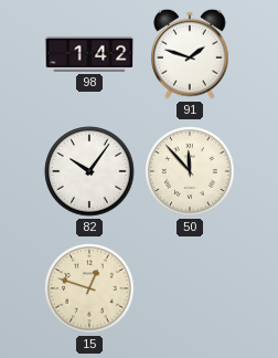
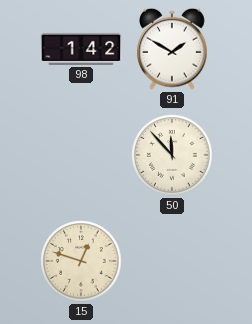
91: 1:48 -> 1:50 (172, 49)
82: 10:06 -> none (89, 171)
